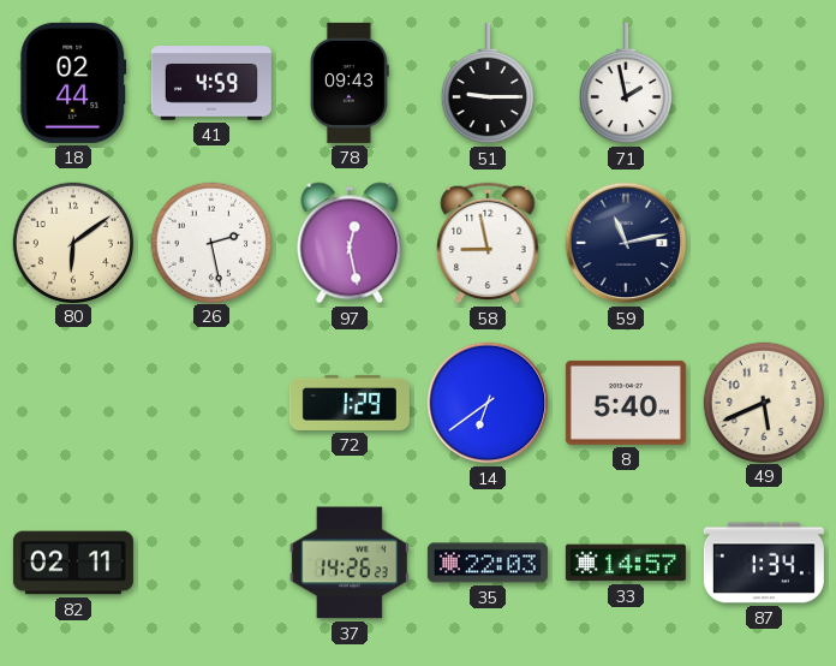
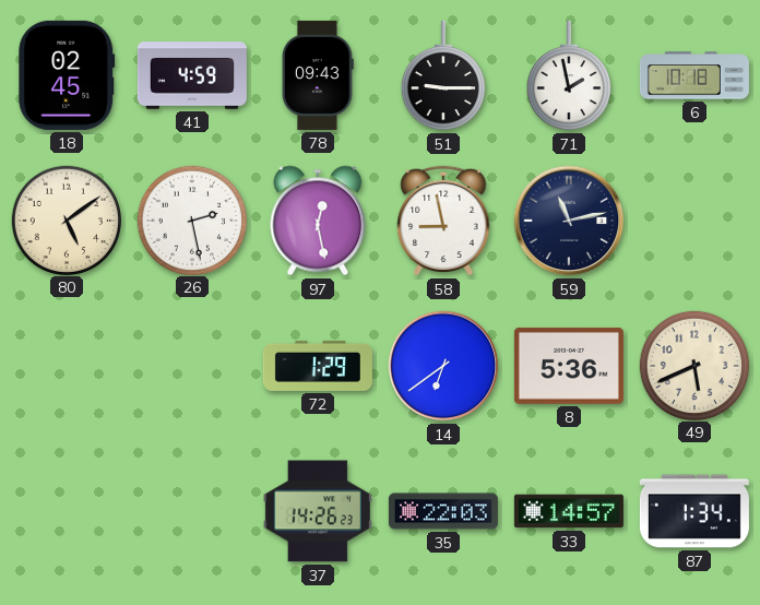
18: 02:44 -> 02:45 (67, 75)
6: none -> 10:18 (694, 75)
80: 6:09 -> 5:09 (66, 220)
8: 5:40 -> 5:36 (569, 366)
82: 02:11 -> none (73, 563)
